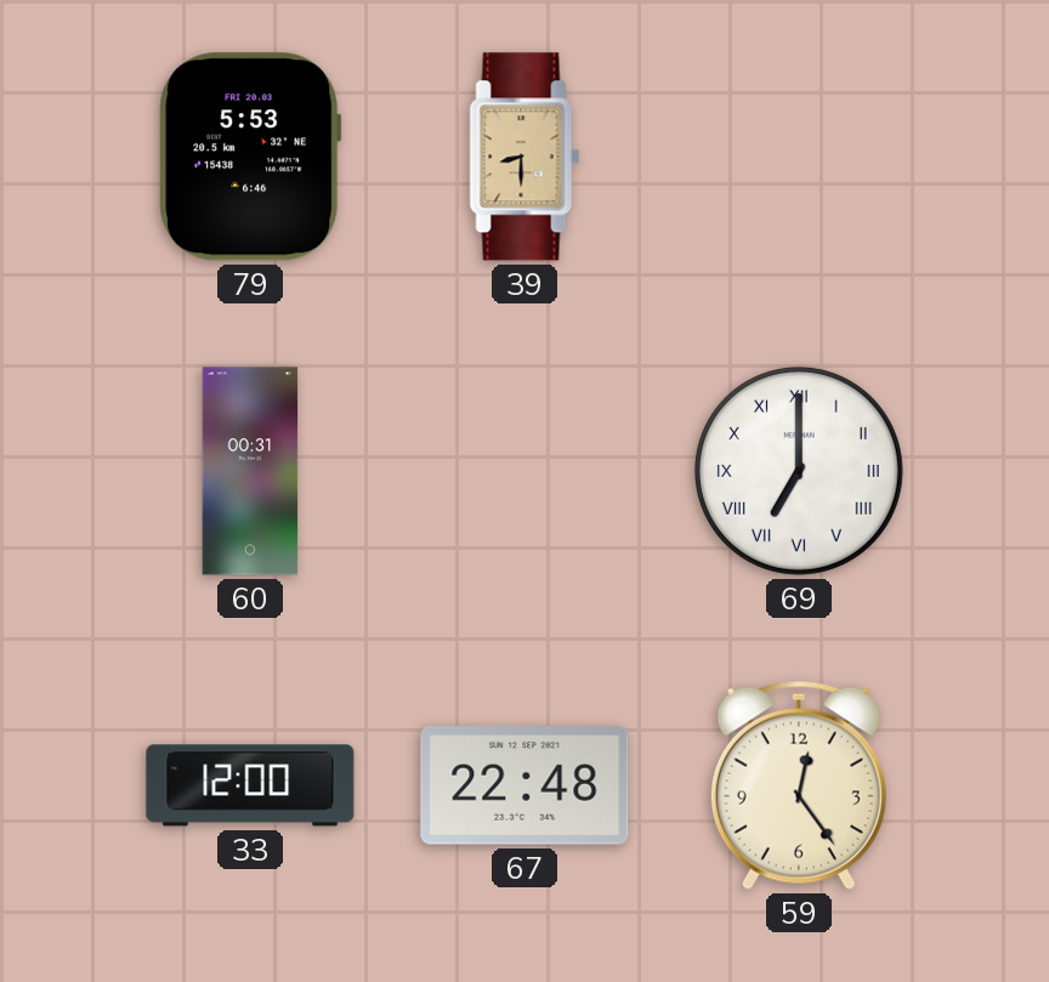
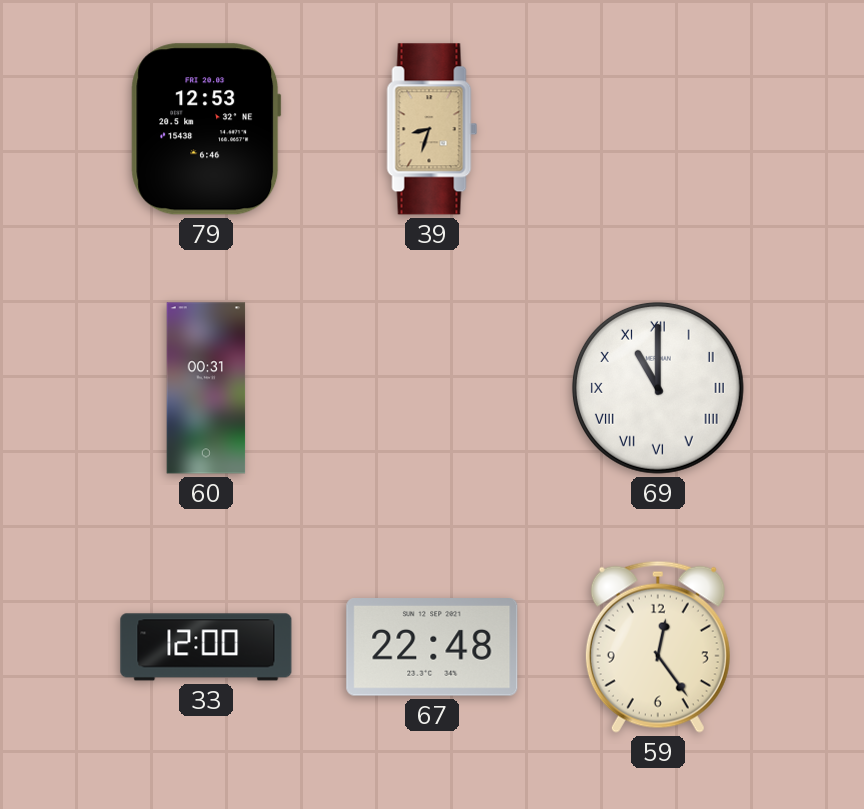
79: 5:53 -> 12:53 (206, 129)
39: 8:30 -> 8:33 (432, 129)
69: 7:00 -> 11:00 (658, 388)
